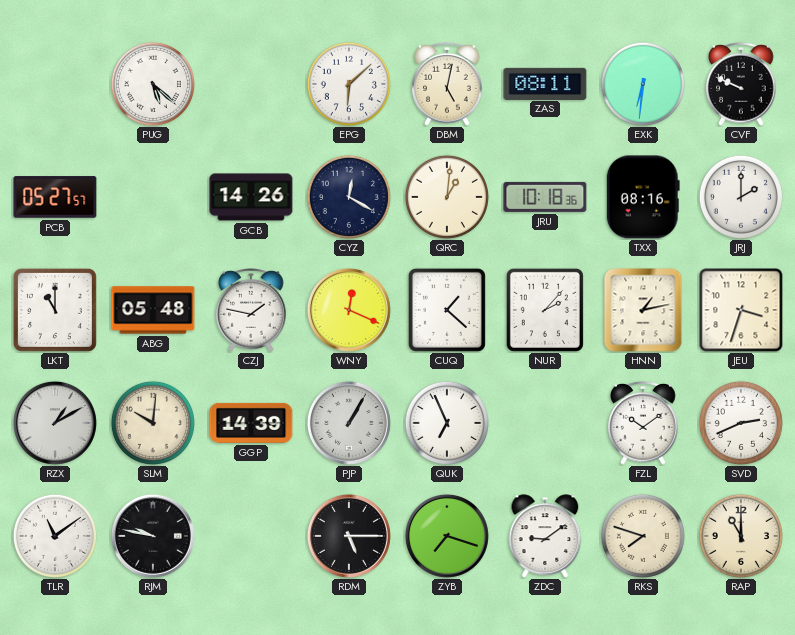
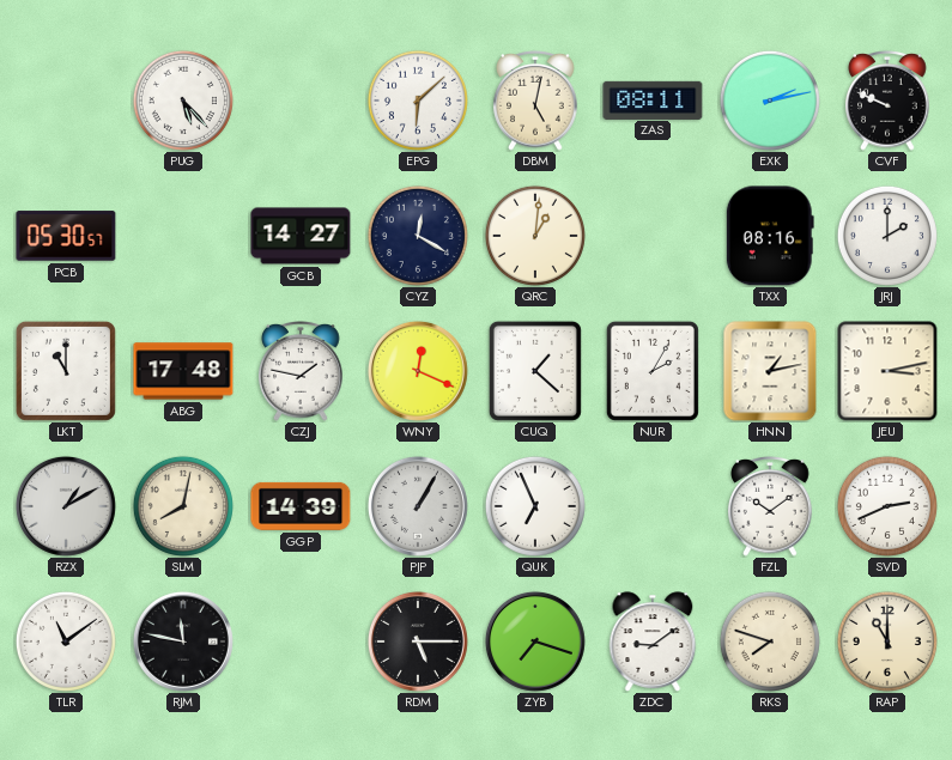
PUG: 5:22 -> 5:23 (183, 101)
EXK: 6:31 -> 2:13 (770, 101)
PCB: 05:27 -> 05:30 (66, 236)
GCB: 14:26 -> 14:27 (301, 236)
JRU: 10:18 -> none (545, 197)
ABG: 05:48 -> 17:48 (183, 371)
NUR: 2:07 -> 2:05 (653, 371)
JEU: 3:33 -> 3:13 (887, 371)
SLM: 10:01 -> 8:02 (183, 506)
RJM: 9:47 -> 11:47 (183, 642)
